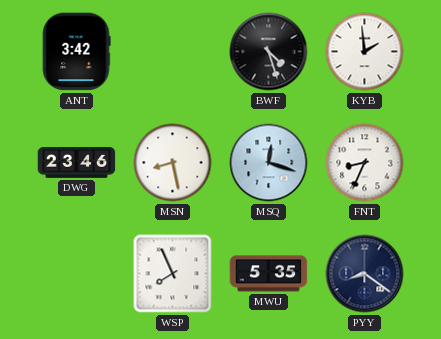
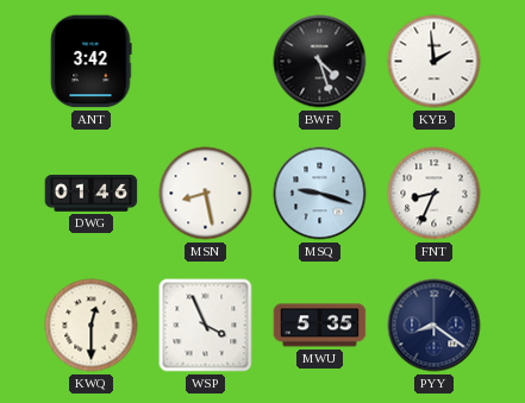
DWG: 23:46 -> 01:46 (92, 194)
MSQ: 12:18 -> 9:18 (320, 194)
KWQ: none -> 12:30 (92, 326)
WSP: 7:56 -> 3:56 (206, 326)
